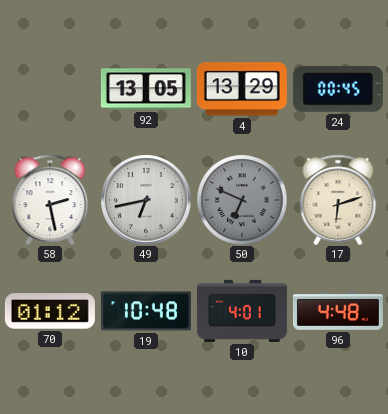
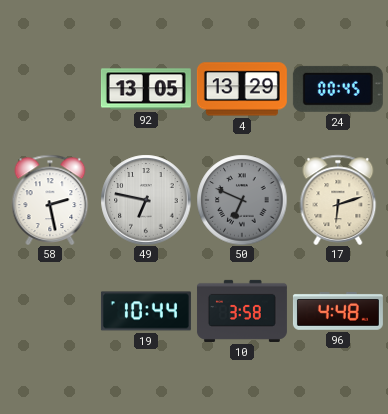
49: 6:43 -> 6:47 (146, 200)
70: 01:12 -> none (50, 311)
19: 10:48 -> 10:44 (146, 311)
10: 4:01 -> 3:58 (242, 311)
